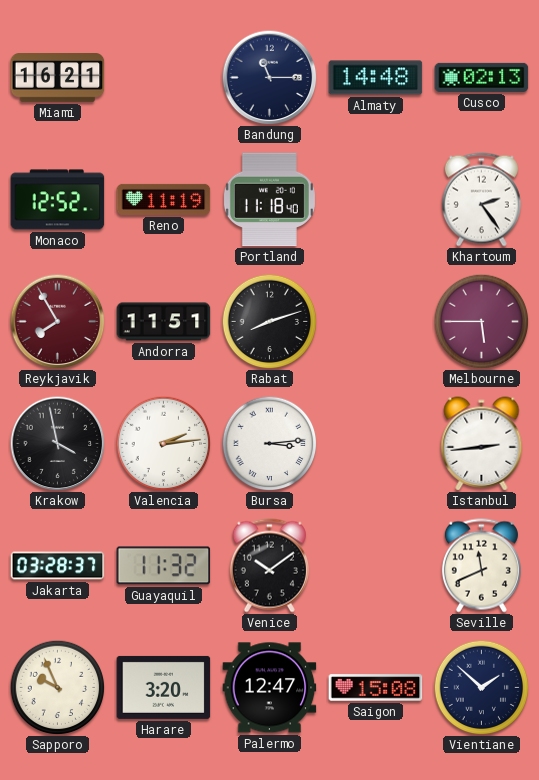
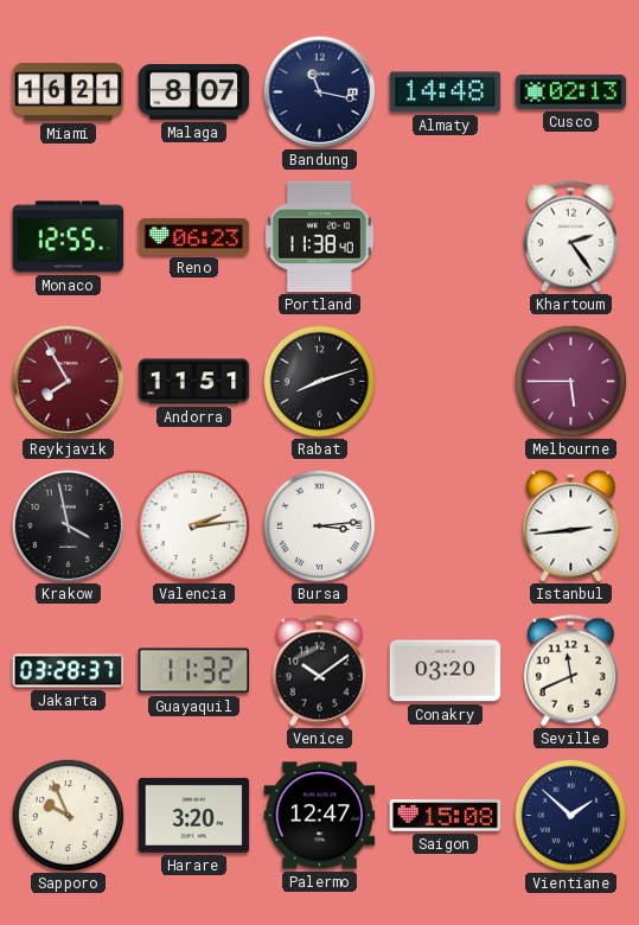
Malaga: none -> 8:07 (194, 92)
Bandung: 11:15 -> 11:17 (319, 91)
Monaco: 12:52 -> 12:55 (69, 237)
Reno: 11:19 -> 06:23 (194, 236)
Portland: 11:18 -> 11:38 (319, 237)
Conakry: none -> 03:20 (446, 671)
